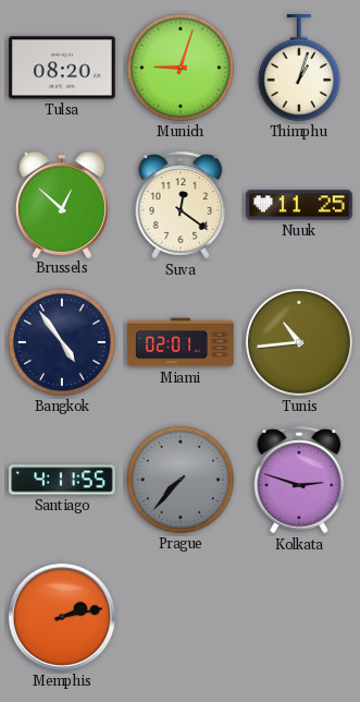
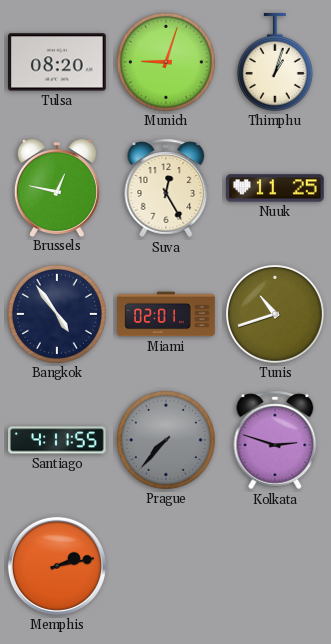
Brussels: 12:52 -> 12:47 (57, 188)
Suva: 12:21 -> 12:25 (166, 188)
Tunis: 10:44 -> 10:42 (275, 314)
